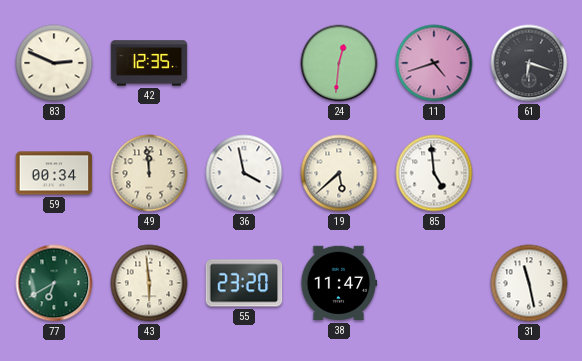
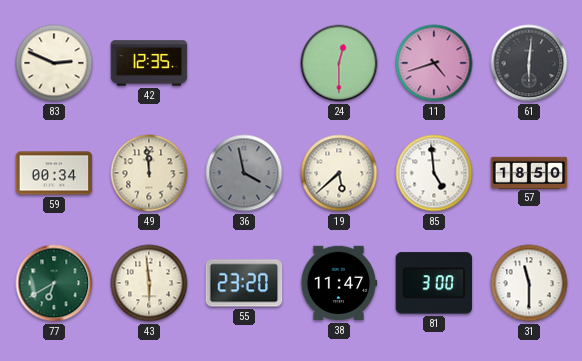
24: 12:31 -> 12:30 (339, 63)
61: 6:18 -> 6:01 (529, 63)
36 dial: white -> grey (244, 173)
57: none -> 18:50 (529, 172)
81: none -> 3:00 (434, 283)
31: 11:28 -> 11:30 (529, 283)
